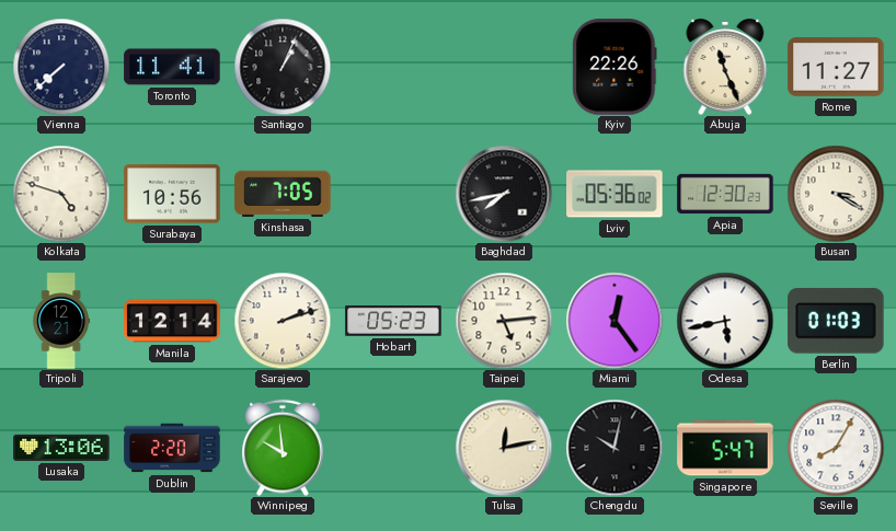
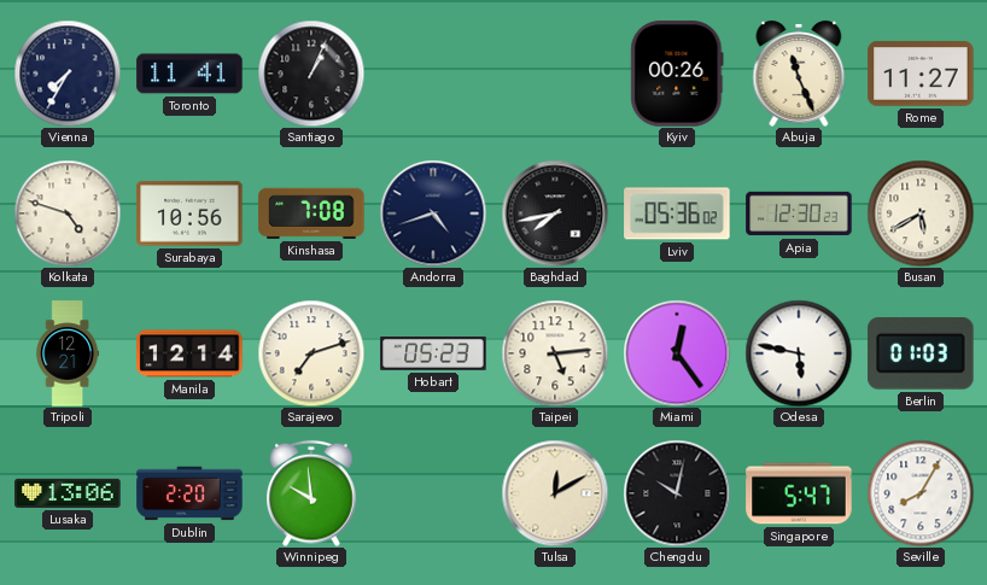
Vienna: 7:38 -> 7:35 (68, 74)
Kyiv: 22:26 -> 00:26 (677, 74)
Kinshasa: 7:05 -> 7:08 (311, 213)
Andorra: none -> 4:42 (433, 213)
Busan: 3:20 -> 5:40 (921, 213)
Sarajevo: 2:12 -> 7:12 (311, 353)
Odesa: 5:43 -> 5:47 (799, 353)
Tulsa: 12:13 -> 12:10 (555, 493)
